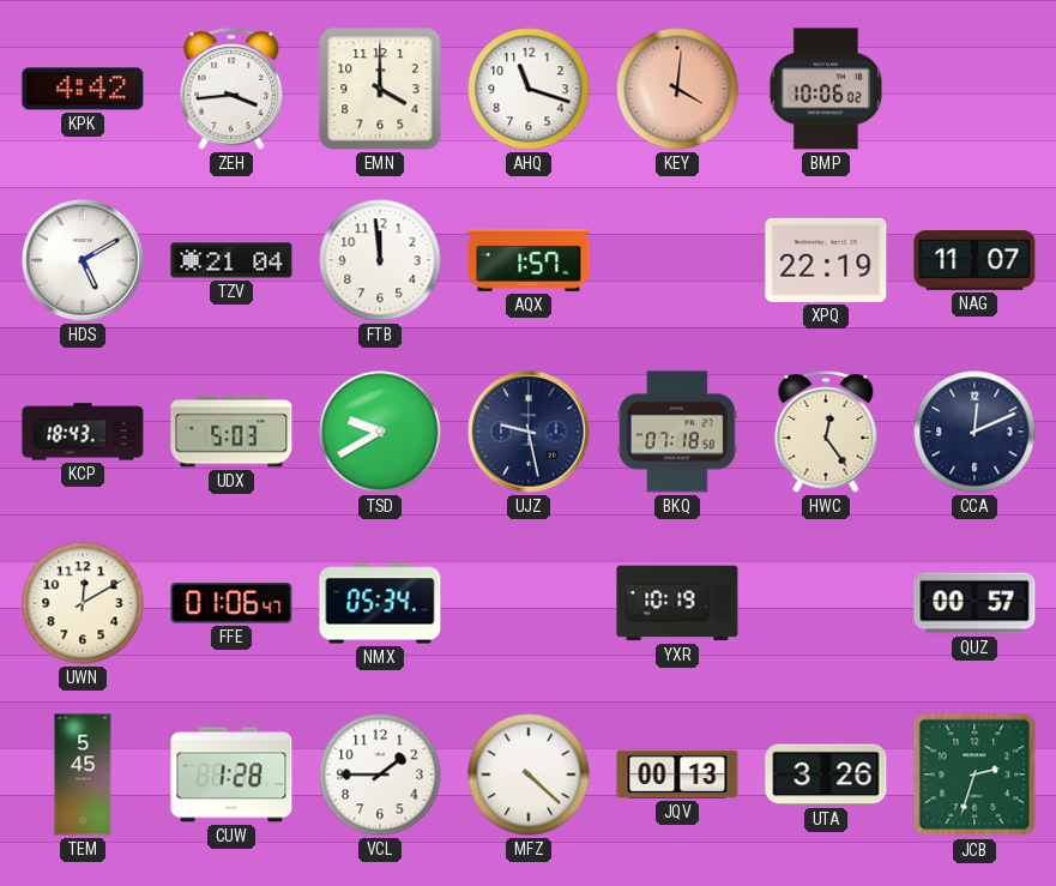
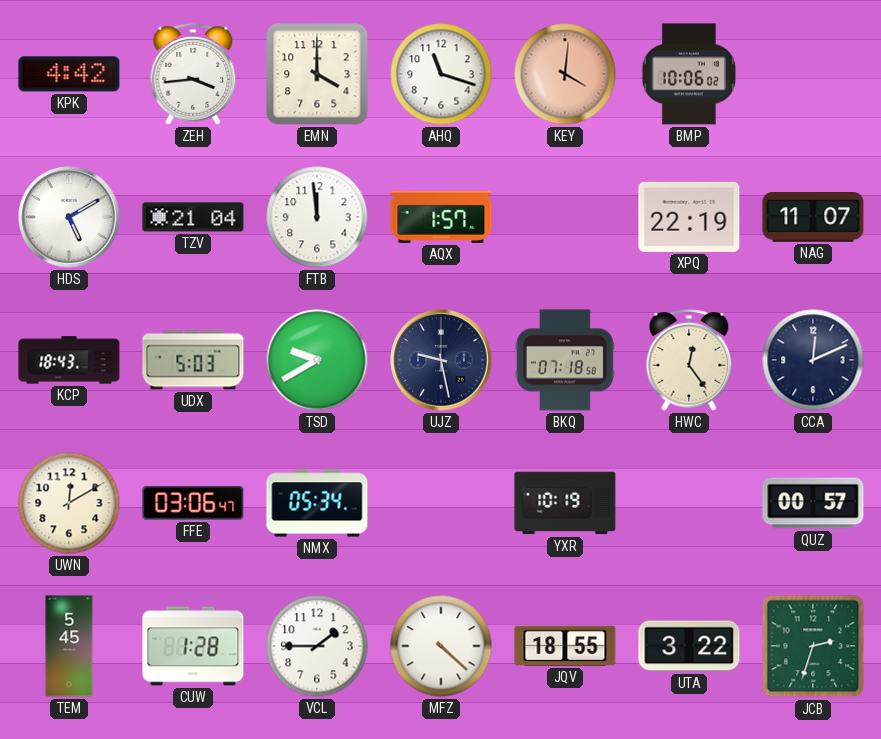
FFE: 01:06 -> 03:06 (193, 503)
JQV: 00:13 -> 18:55 (565, 646)
UTA: 3:26 -> 3:22 (689, 646)
